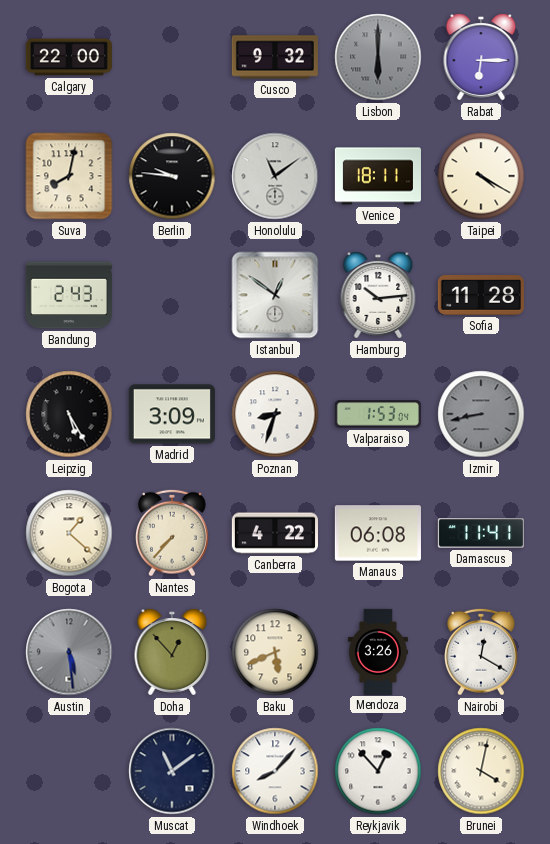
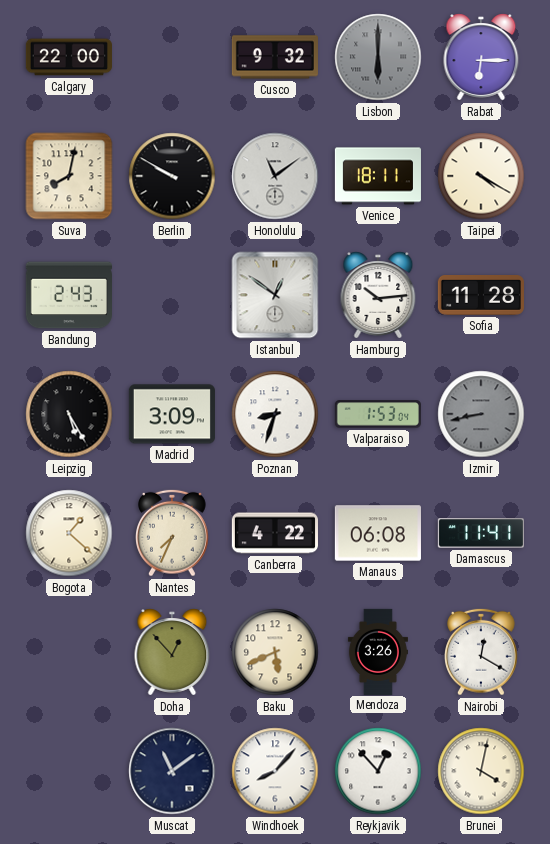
Berlin: 9:46 -> 9:50 (172, 176)
Nantes: 7:37 -> 7:34 (173, 533)
Austin: 5:29 -> none (69, 652)
